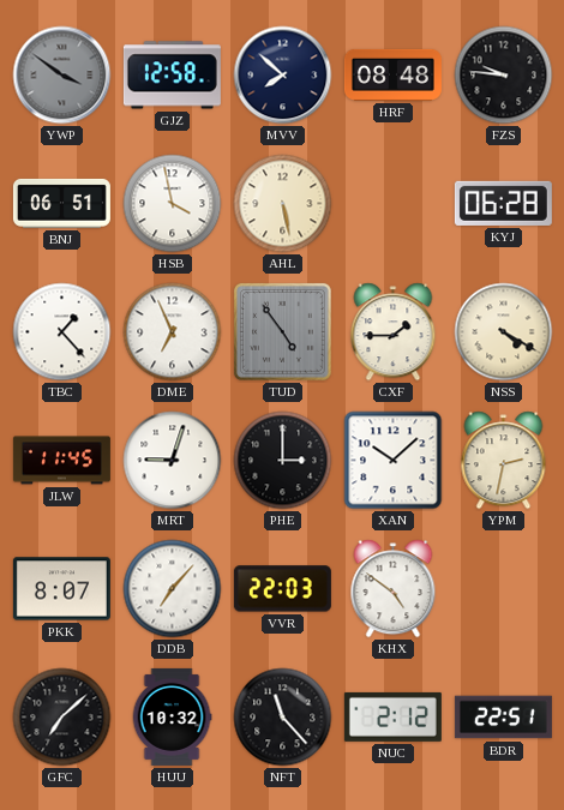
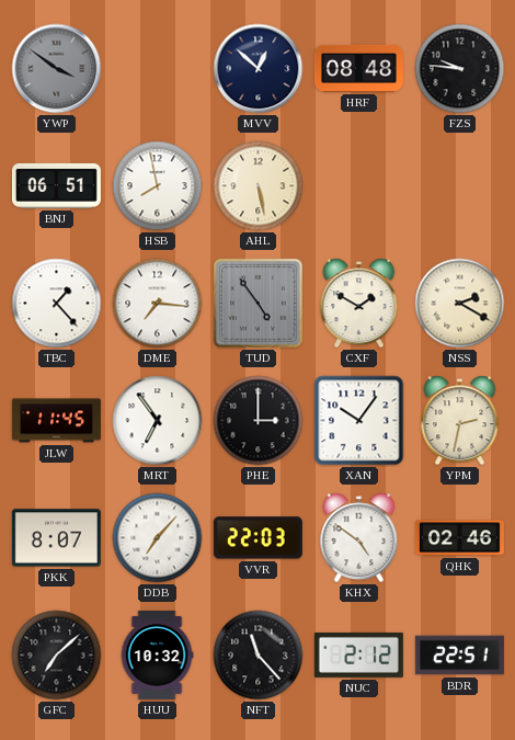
GJZ: 12:58 -> none (172, 76)
MVV: 7:52 -> 12:52 (259, 69)
HSB: 3:58 -> 7:58 (158, 186)
KYJ: 06:28 -> none (503, 203)
DME: 6:56 -> 7:16 (158, 304)
CXF: 1:45 -> 1:50 (359, 304)
NSS: 4:20 -> 2:20 (460, 304)
MRT: 9:03 -> 6:54 (158, 421)
XAN: 10:08 -> 10:06 (359, 421)
QHK: none -> 02:46 (459, 538)
